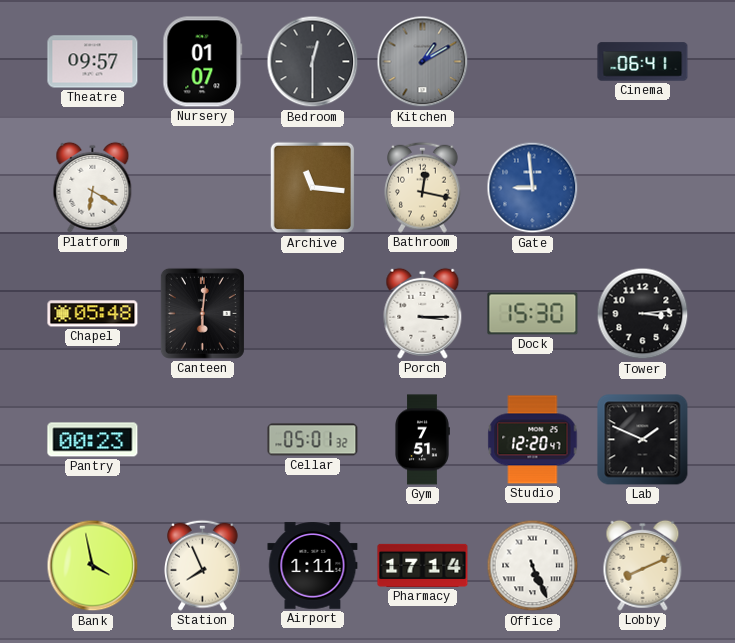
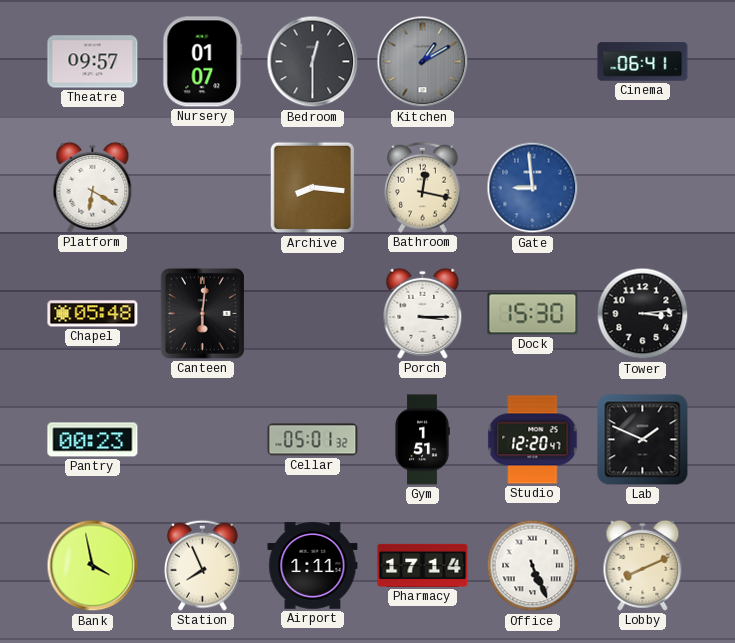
Archive: 11:16 -> 8:16 (313, 188)
Gym: 7:51 -> 1:51 (422, 440)
